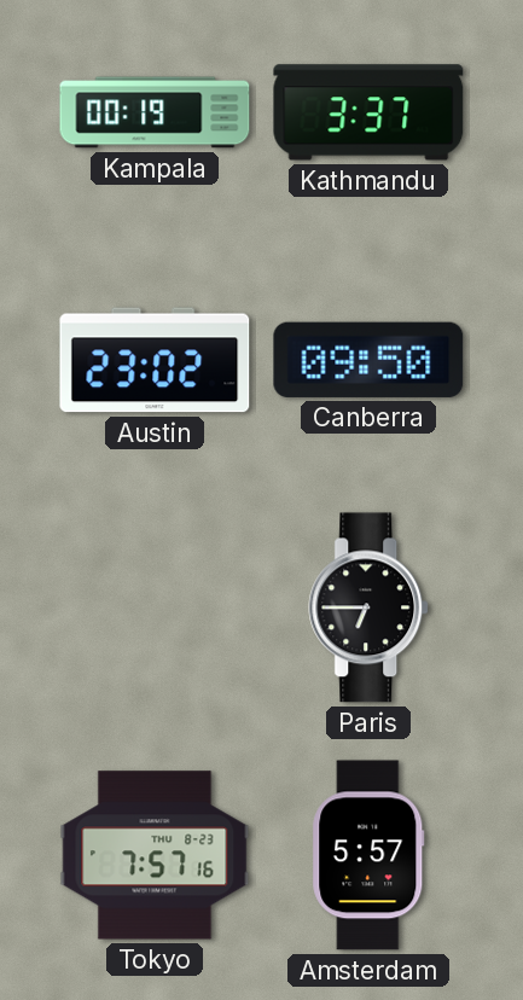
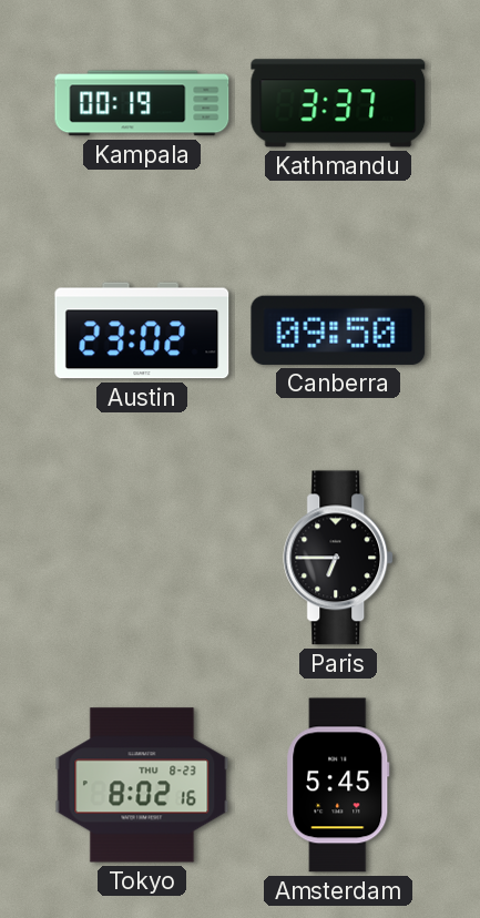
Tokyo: 7:57 -> 8:02 (142, 785)
Amsterdam: 5:57 -> 5:45 (338, 785)
